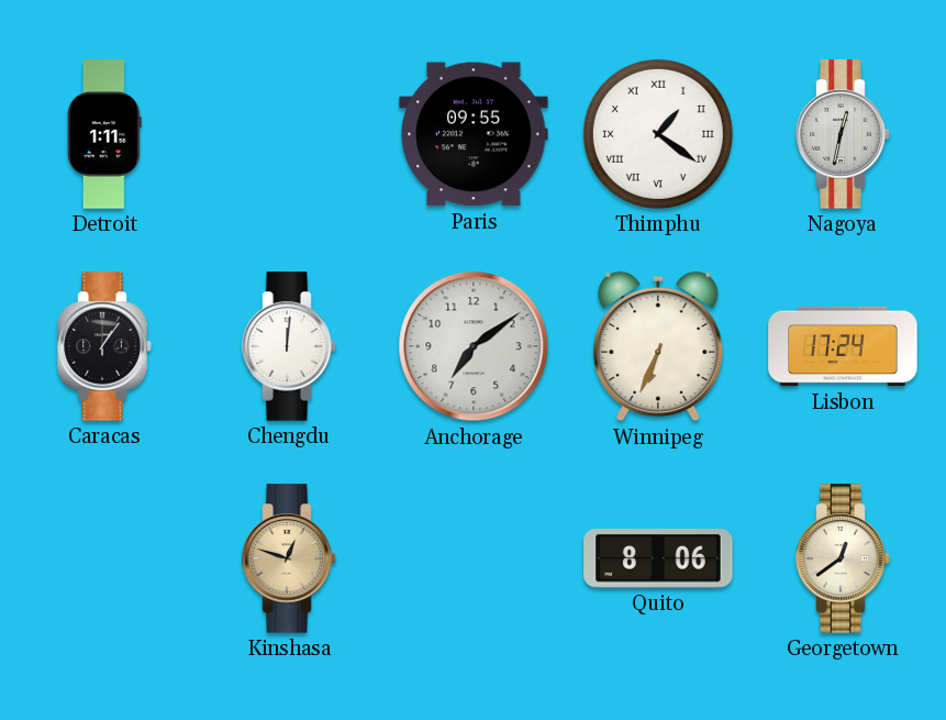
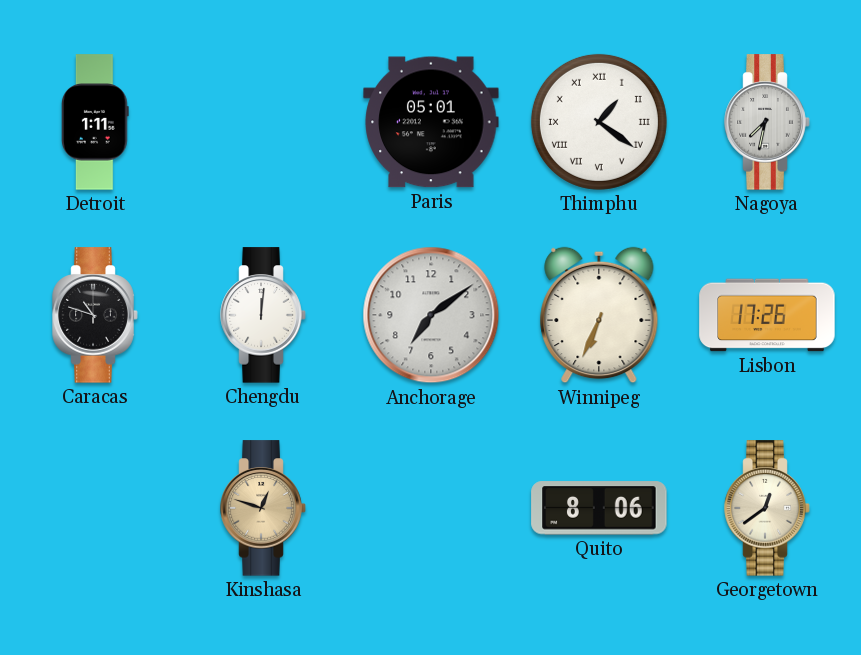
Paris: 09:55 -> 05:01 (431, 122)
Nagoya: 12:32 -> 7:32 (767, 122)
Caracas: 1:06 -> 10:48 (95, 315)
Lisbon: 17:24 -> 17:26 (767, 315)
